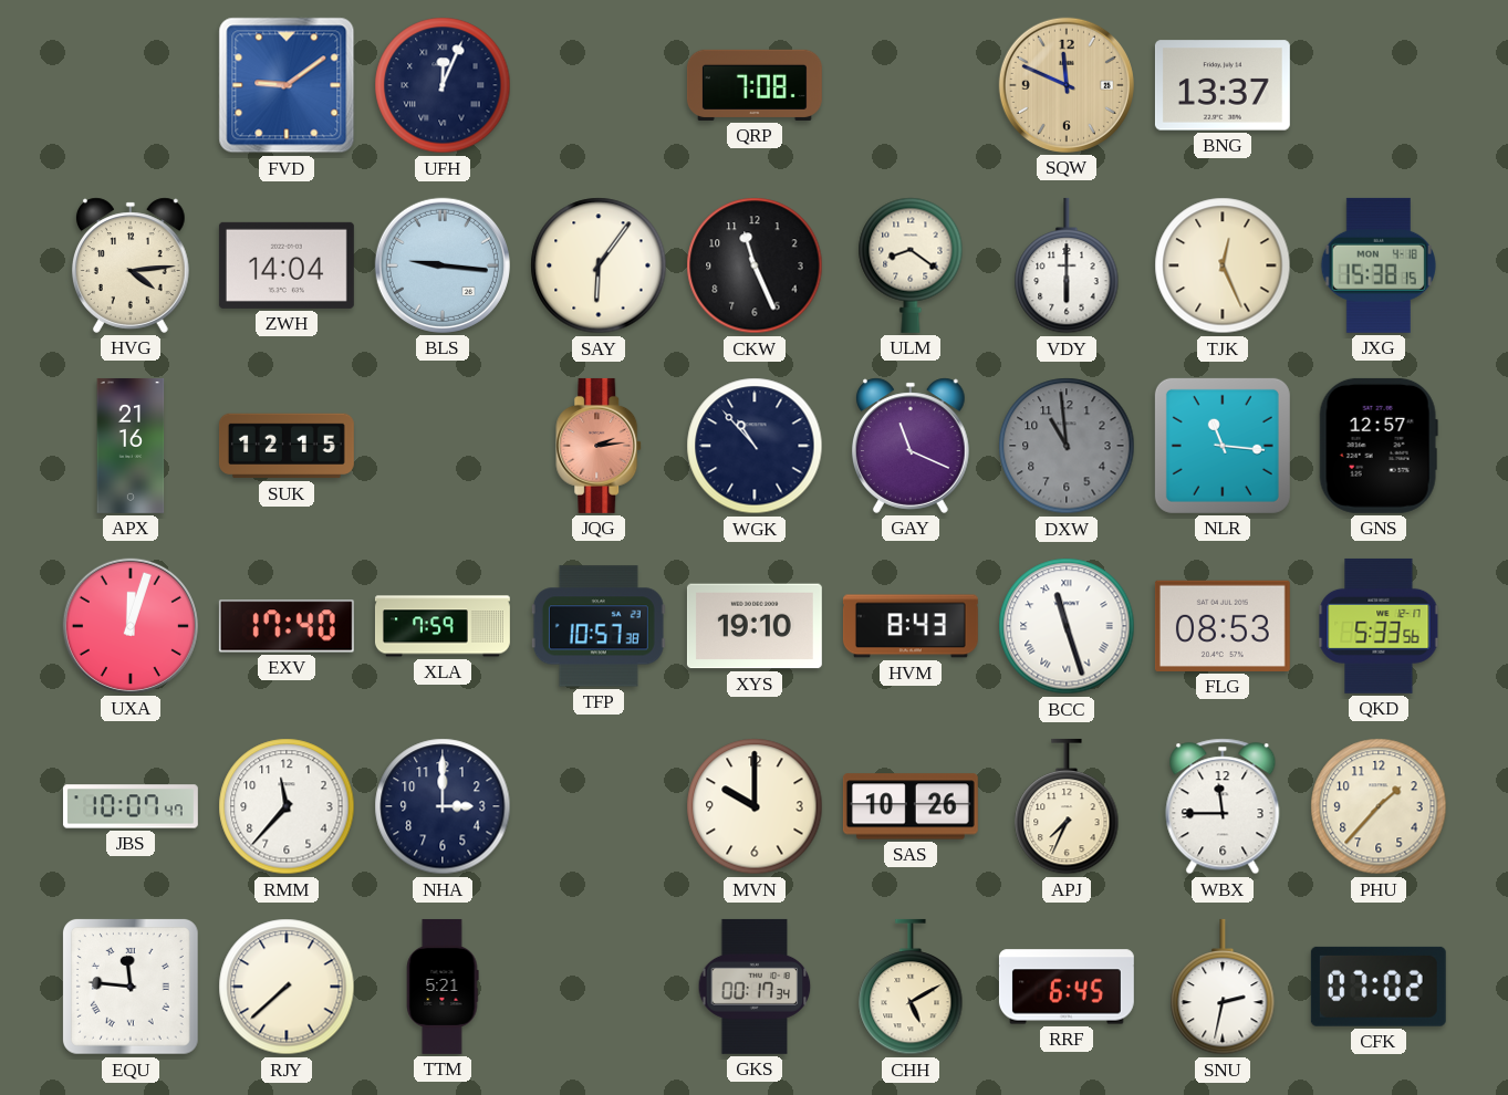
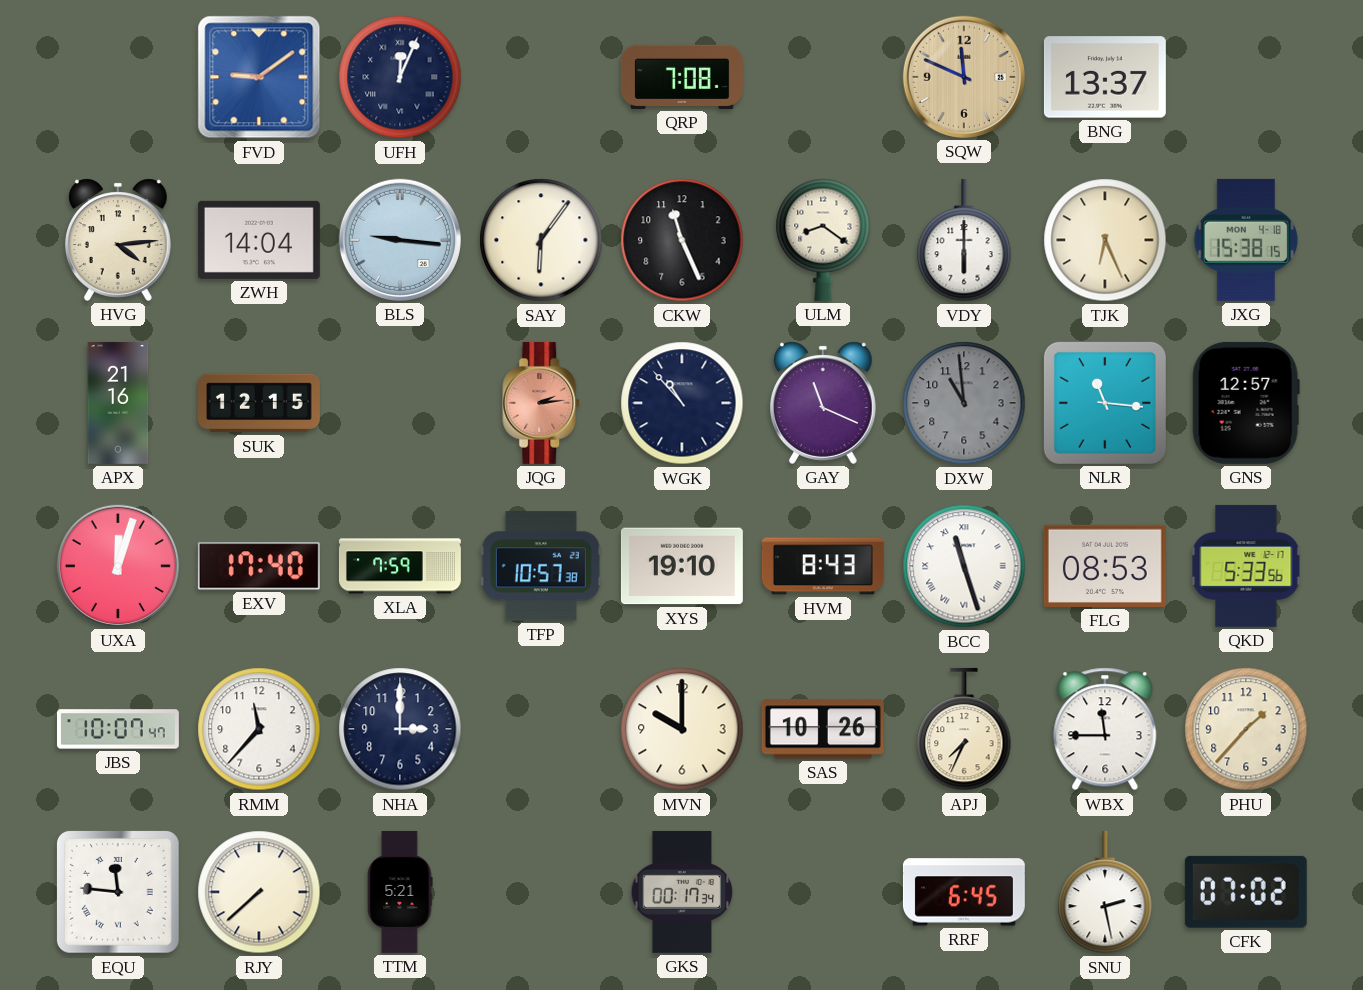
TJK: 12:26 -> 6:26 (1105, 240)
CHH: 5:10 -> none (911, 987)
SNU: 2:32 -> 2:28 (1105, 892)
